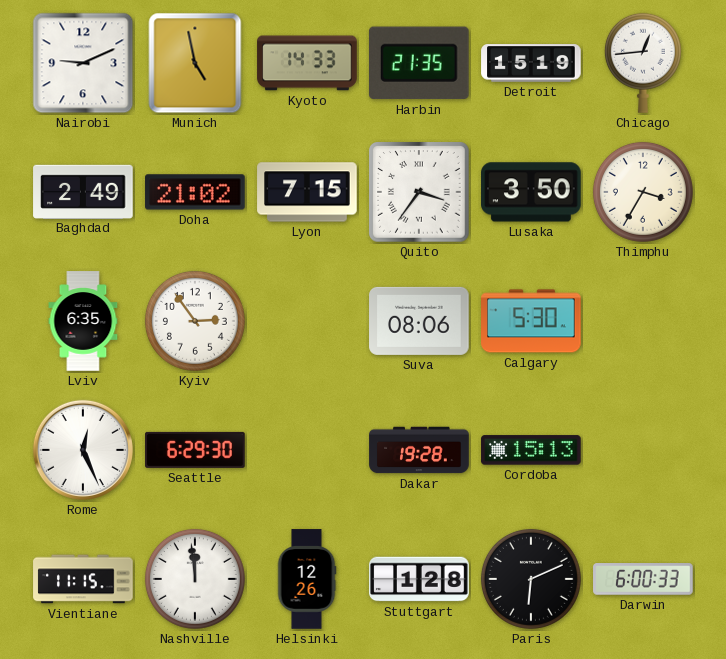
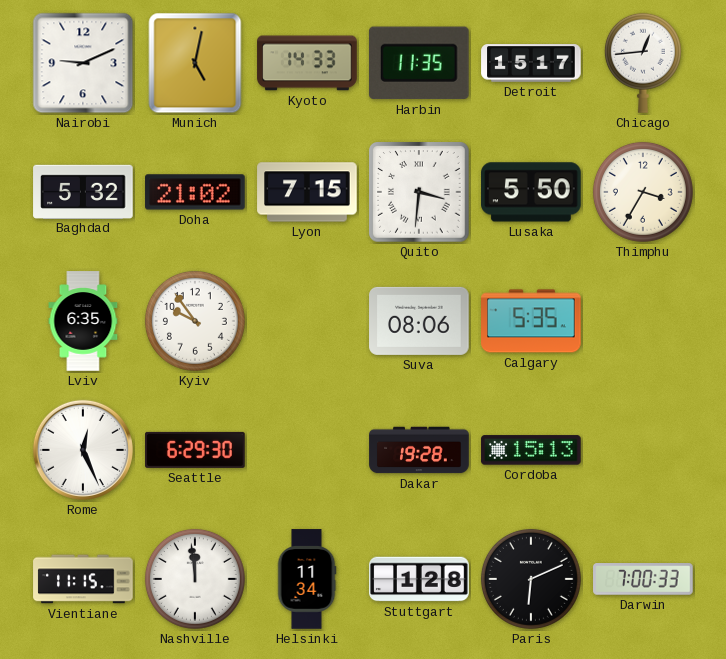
Munich: 4:58 -> 5:02 (195, 63)
Harbin: 21:35 -> 11:35 (419, 63)
Detroit: 15:19 -> 15:17 (531, 63)
Baghdad: 2:49 -> 5:32 (83, 191)
Quito: 3:36 -> 3:31 (420, 193)
Lusaka: 3:50 -> 5:50 (531, 192)
Kyiv: 2:54 -> 9:54 (195, 321)
Calgary: 5:30 -> 5:35 (531, 321)
Helsinki: 12:26 -> 11:34 (307, 579)
Darwin: 6:00 -> 7:00 (643, 579)
